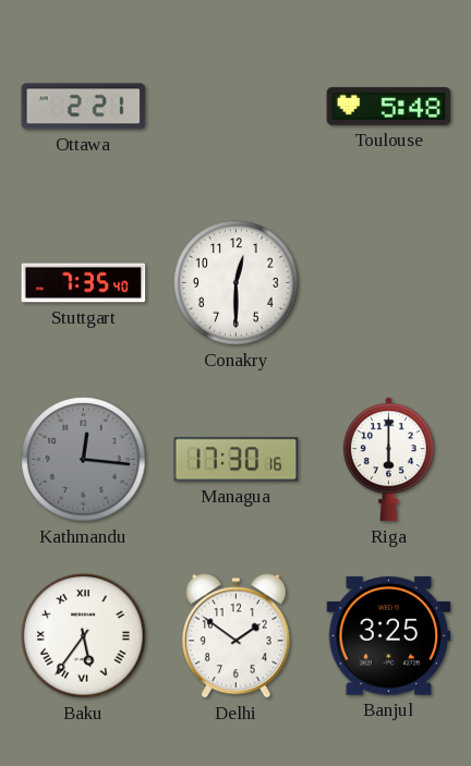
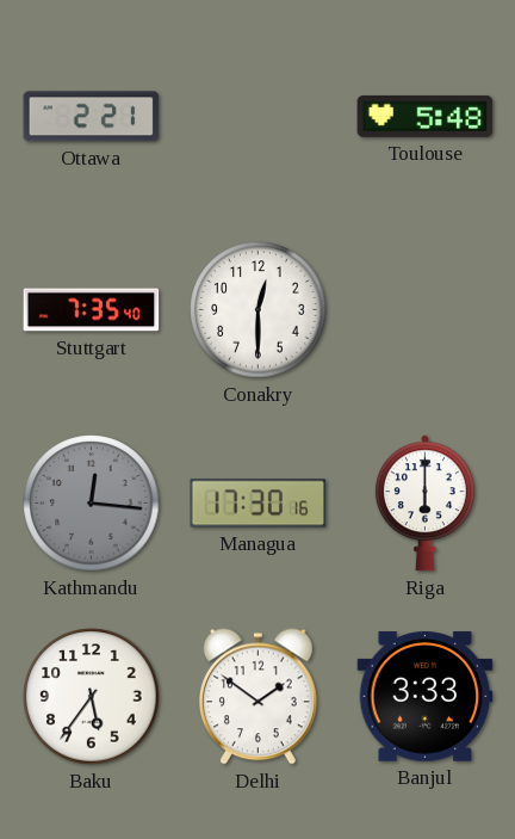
Baku numerals: Roman -> Arabic (92, 697)
Banjul: 3:25 -> 3:33 (426, 697)
